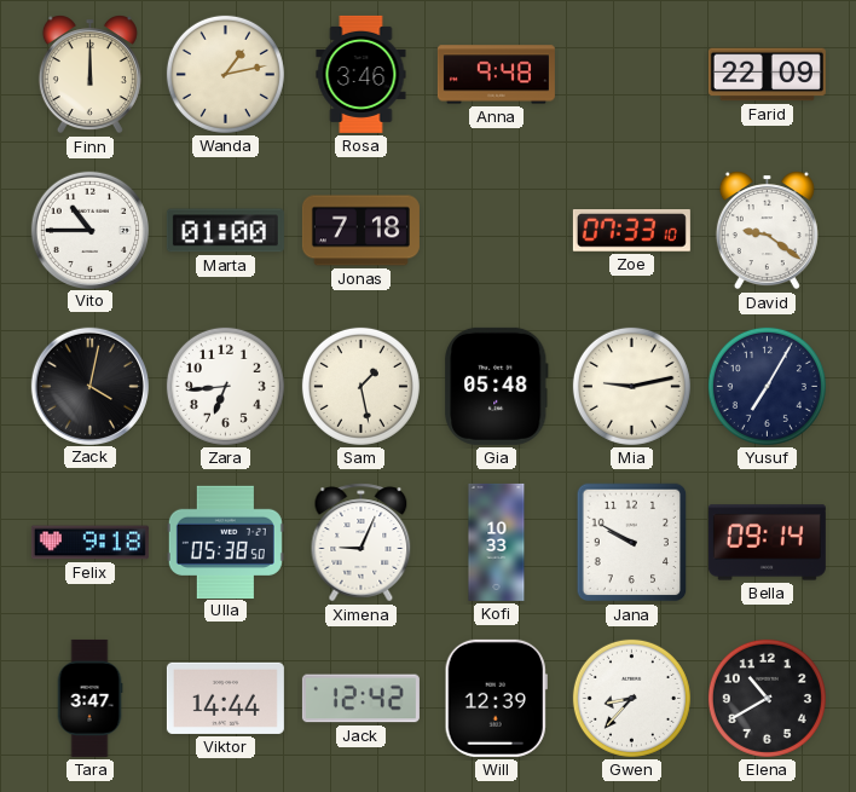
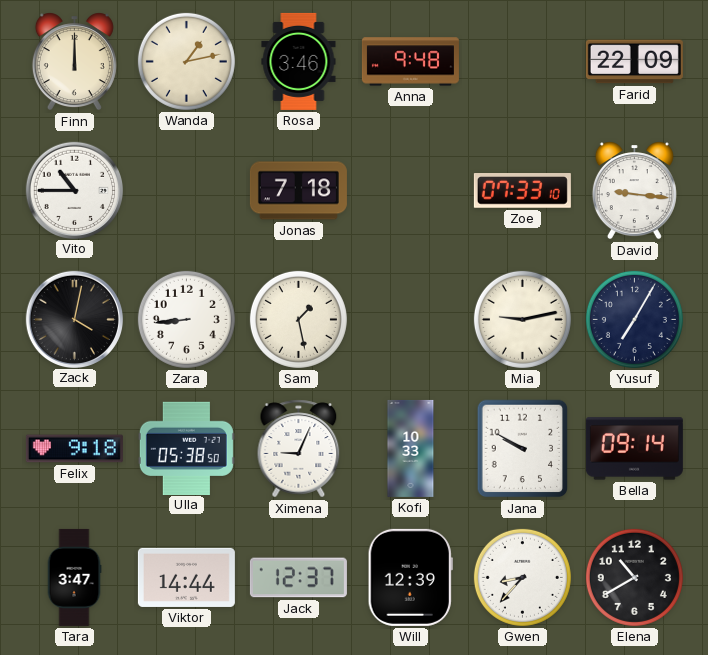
Marta: 01:00 -> none (225, 231)
David: 9:21 -> 9:16 (634, 191)
Zara: 6:44 -> 8:44 (186, 319)
Gia: 05:48 -> none (497, 386)
Jack: 12:42 -> 12:37 (298, 578)
